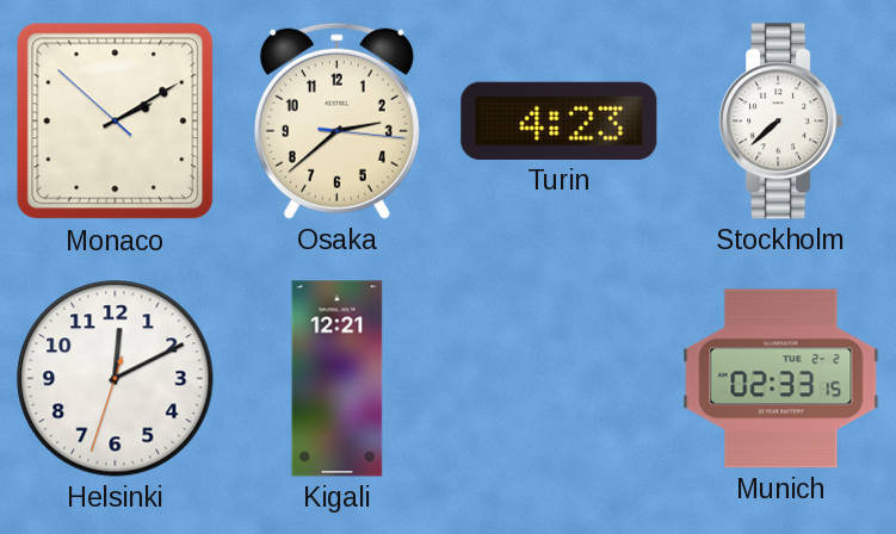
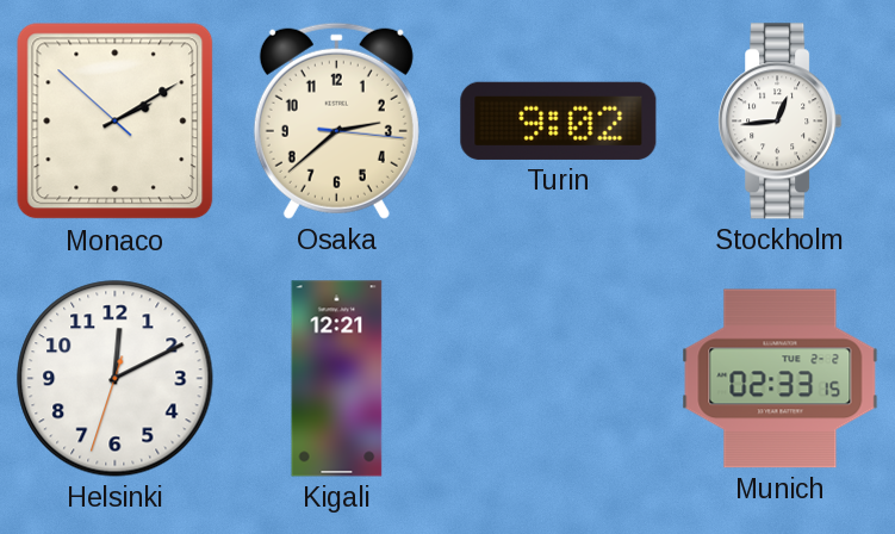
Turin: 4:23 -> 9:02 (559, 120)
Stockholm: 7:38 -> 12:44 (781, 122)
